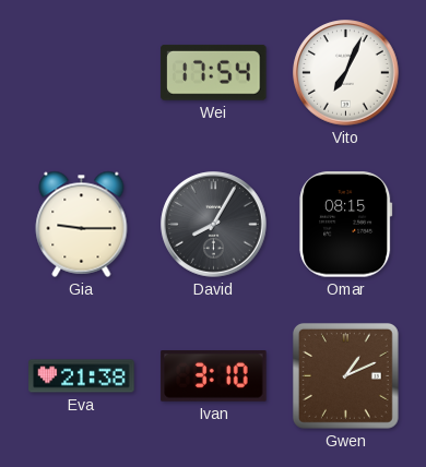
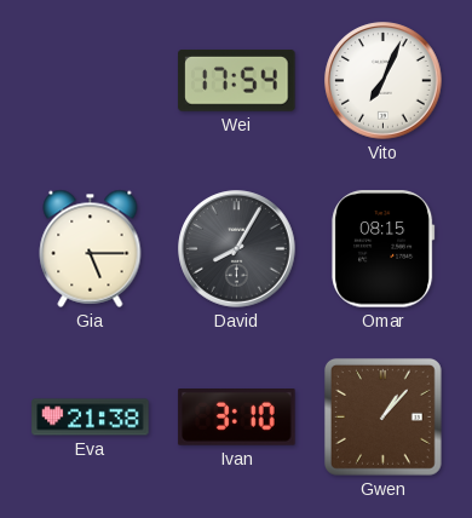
Gia: 9:15 -> 5:15 (91, 248)
Gwen: 1:11 -> 1:07 (382, 416)
